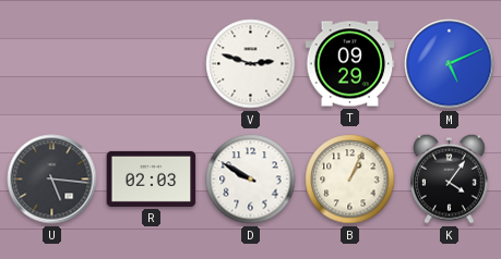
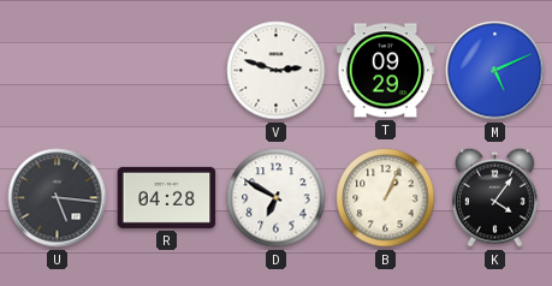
R: 02:03 -> 04:28 (167, 197)
D: 9:50 -> 6:50 (277, 198)
